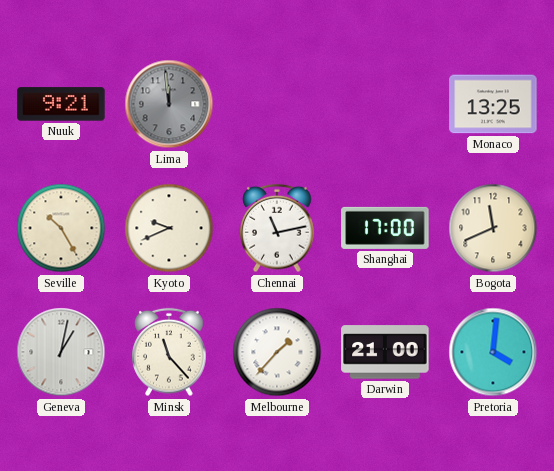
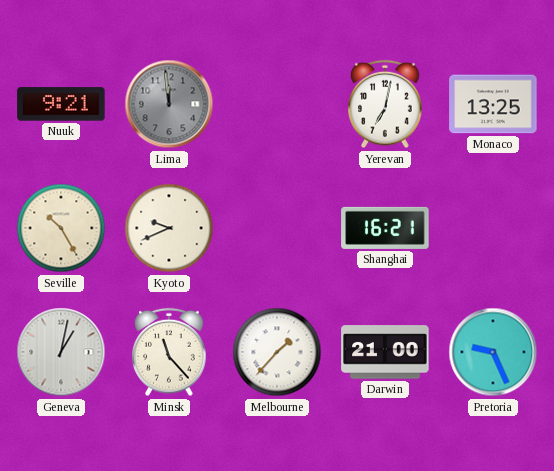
Yerevan: none -> 7:02 (385, 104)
Chennai: 11:13 -> none (277, 228)
Shanghai: 17:00 -> 16:21 (385, 228)
Bogota: 11:41 -> none (493, 228)
Pretoria: 4:01 -> 9:26 (493, 352)
